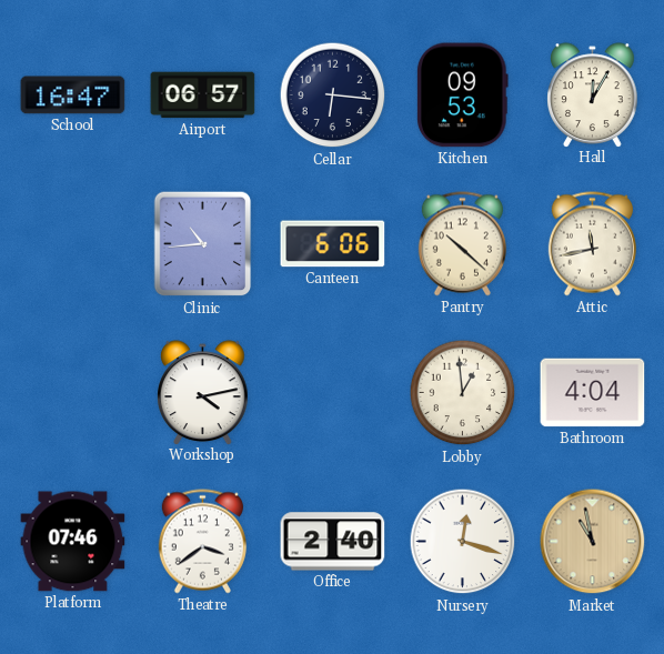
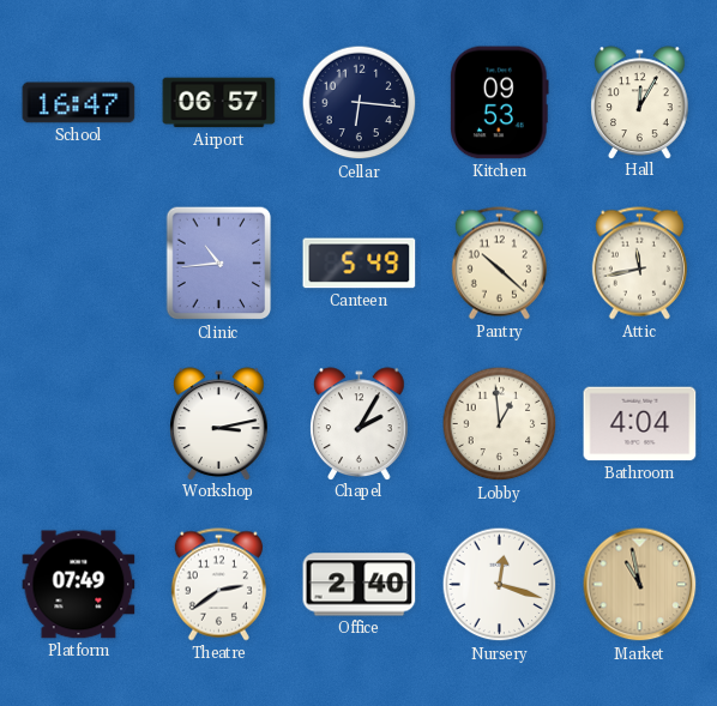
Canteen: 6:06 -> 5:49 (360, 264)
Workshop: 4:13 -> 3:13 (219, 423)
Chapel: none -> 2:05 (360, 423)
Platform: 07:46 -> 07:49 (79, 585)
Theatre: 3:39 -> 2:39 (218, 585)
